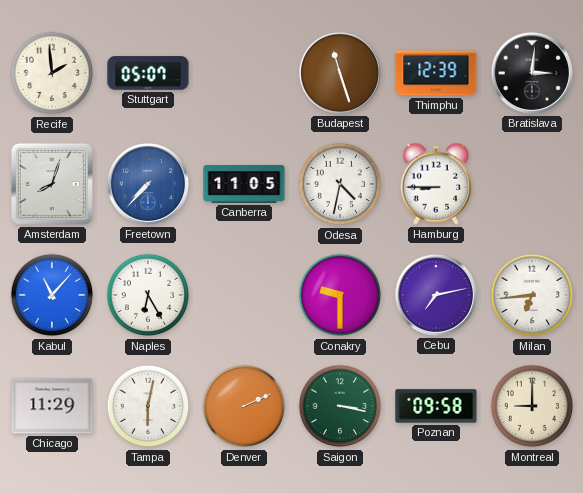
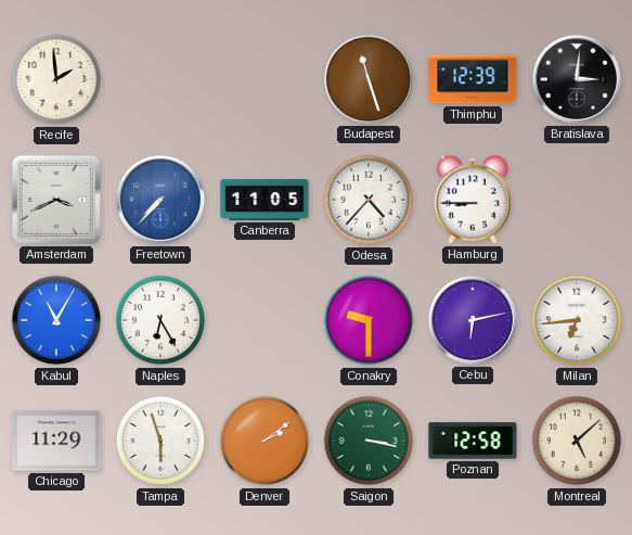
Stuttgart: 05:07 -> none (148, 73)
Amsterdam: 8:03 -> 3:41 (56, 200)
Odesa: 4:32 -> 4:37 (369, 200)
Kabul: 11:07 -> 11:05 (56, 320)
Cebu: 7:13 -> 6:13 (473, 320)
Tampa: 6:02 -> 5:57 (160, 441)
Denver: 2:11 -> 2:09 (265, 441)
Poznan: 09:58 -> 12:58 (473, 441)
Montreal: 9:00 -> 5:08 (577, 441)
